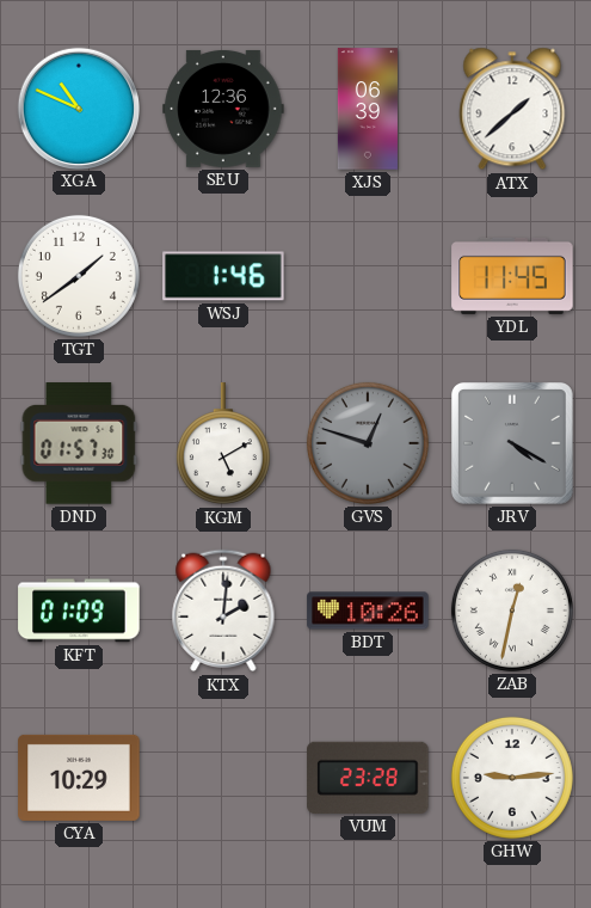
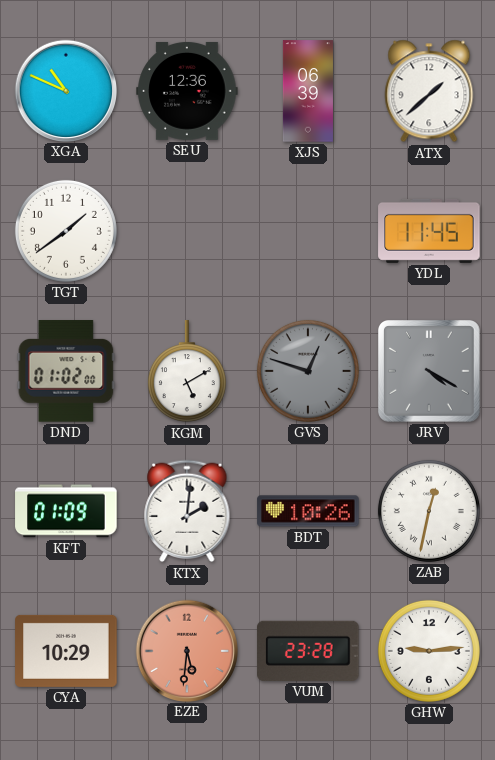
WSJ: 1:46 -> none (223, 276)
DND: 01:57 -> 01:02 (66, 371)
EZE: none -> 5:31 (186, 650)
